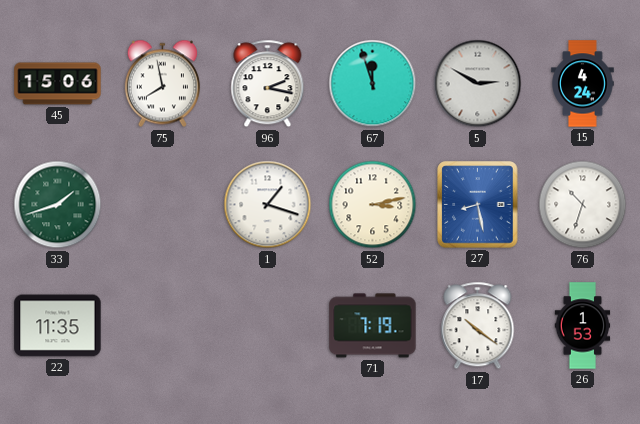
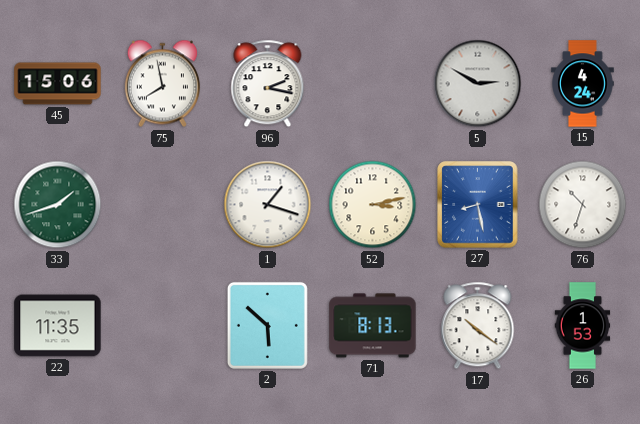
67: 11:57 -> none (373, 84)
2: none -> 5:52 (267, 325)
71: 7:19 -> 8:13 (373, 326)
